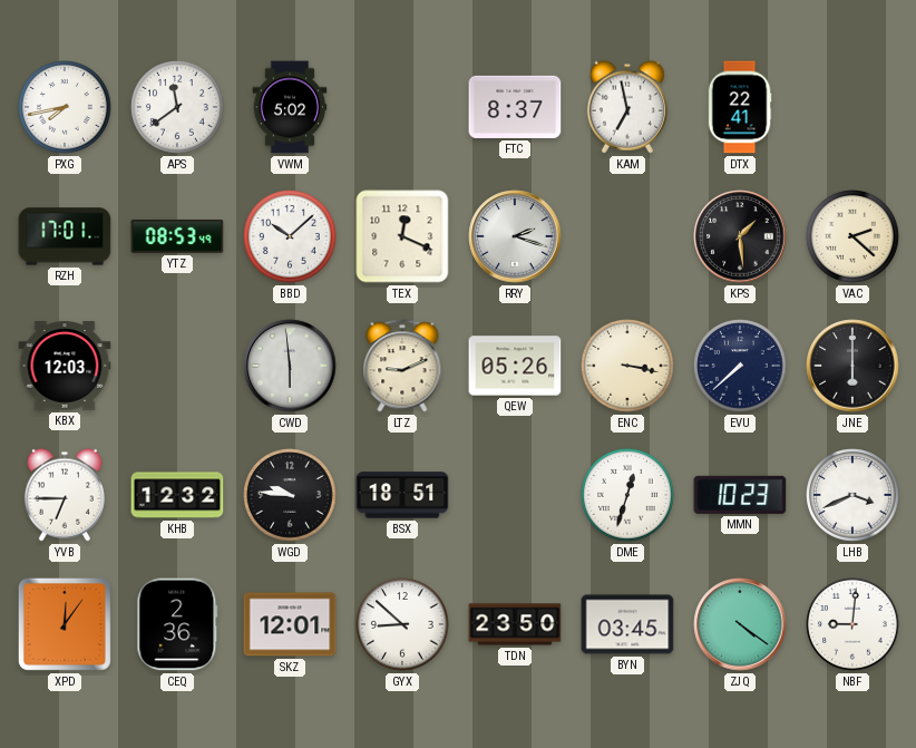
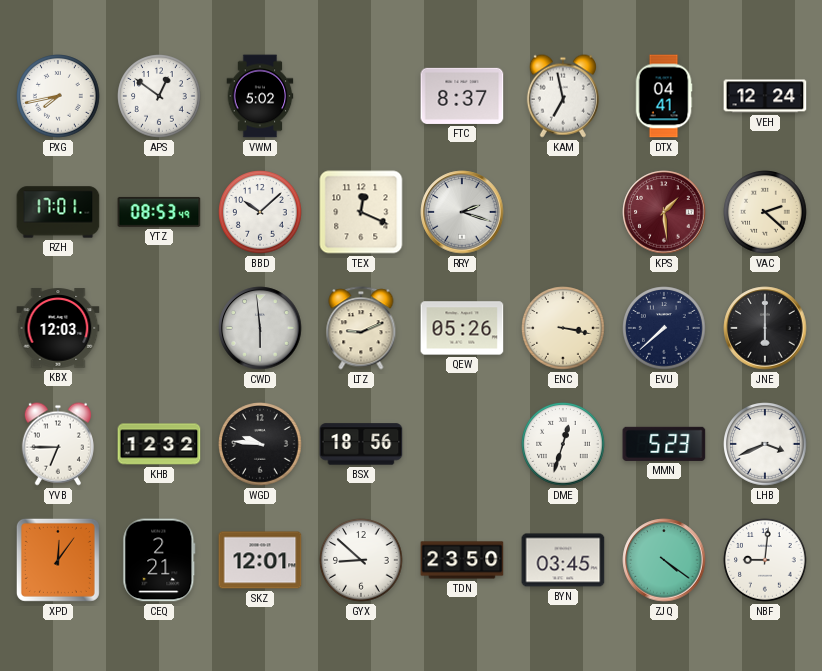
APS: 11:39 -> 12:51 (159, 96)
DTX: 22:41 -> 04:41 (664, 96)
VEH: none -> 12:24 (765, 96)
KPS dial: black -> burgundy (664, 212)
BSX: 18:51 -> 18:56 (361, 444)
MMN: 10:23 -> 5:23 (664, 444)
CEQ: 2:36 -> 2:21 (159, 560)
